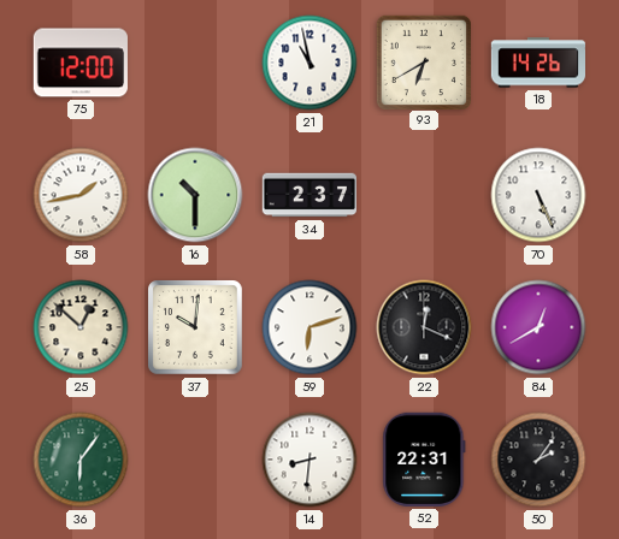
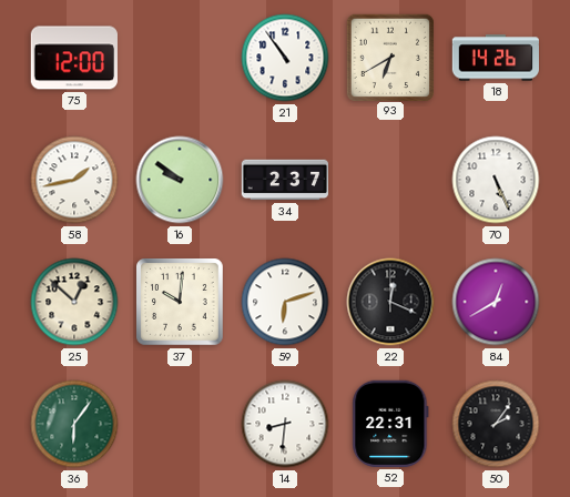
21: 10:58 -> 10:54 (285, 58)
16: 10:30 -> 9:51 (180, 180)
